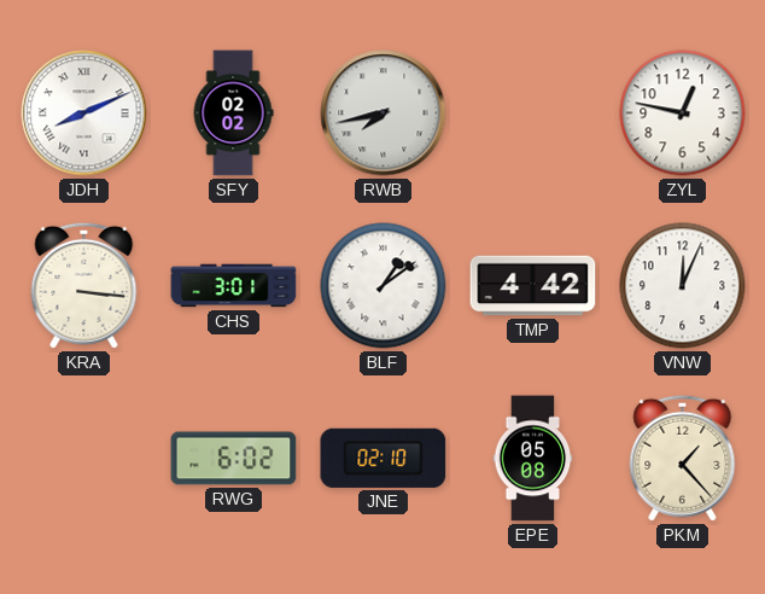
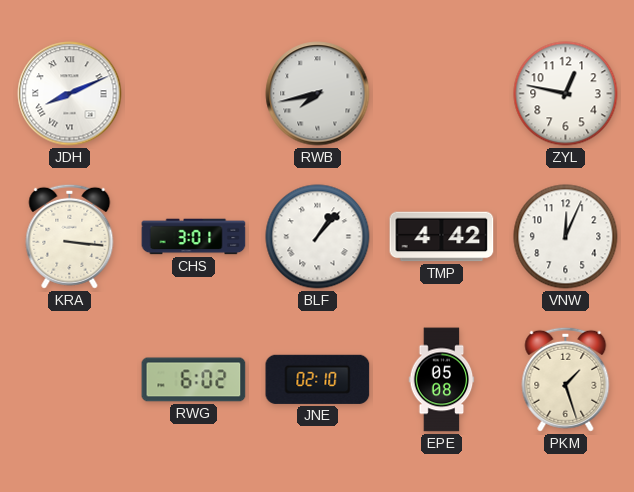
SFY: 02:02 -> none (233, 113)
BLF: 1:09 -> 1:07 (318, 237)
PKM: 1:23 -> 1:27 (566, 379)
